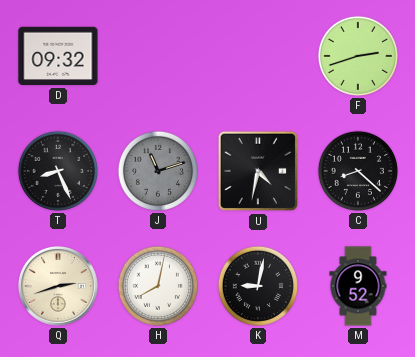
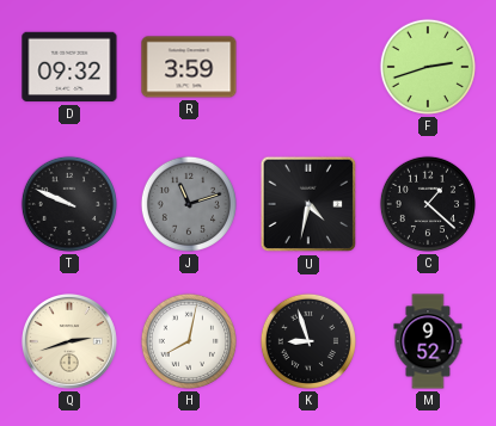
R: none -> 3:59 (189, 67)
T: 8:26 -> 9:49 (69, 204)
C: 8:22 -> 1:22 (428, 204)
K: 9:02 -> 8:57 (308, 341)
